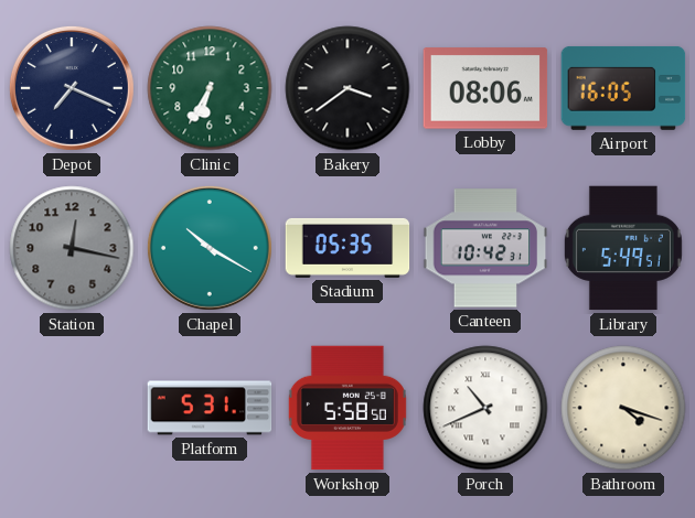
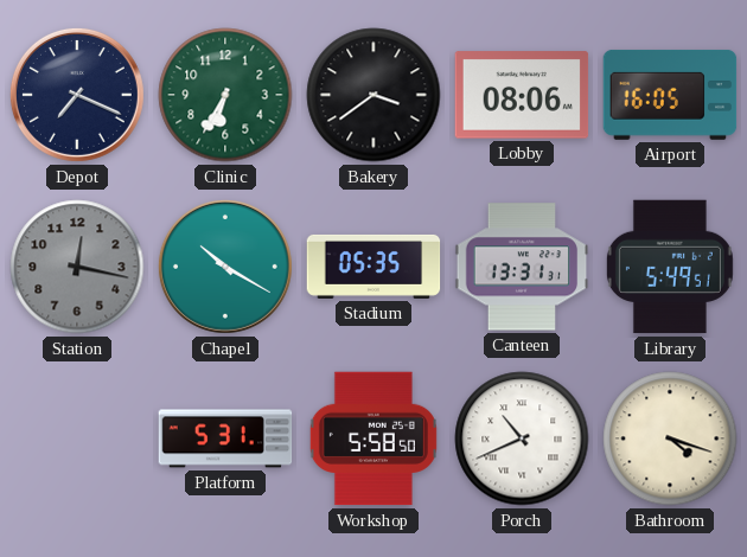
Canteen: 10:42 -> 13:31 (522, 267)
